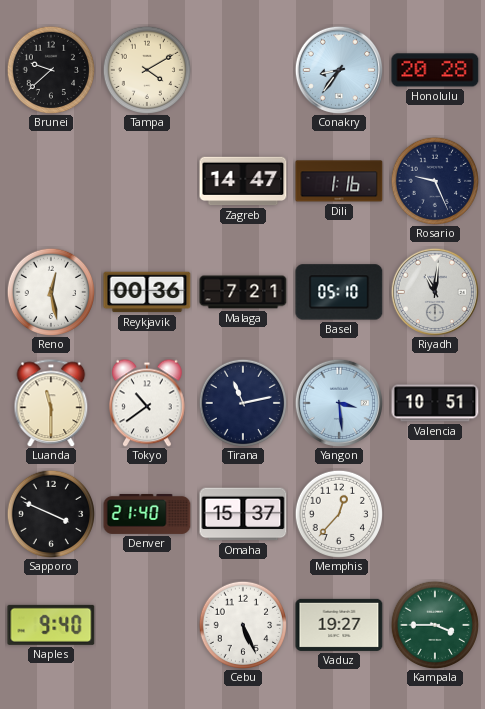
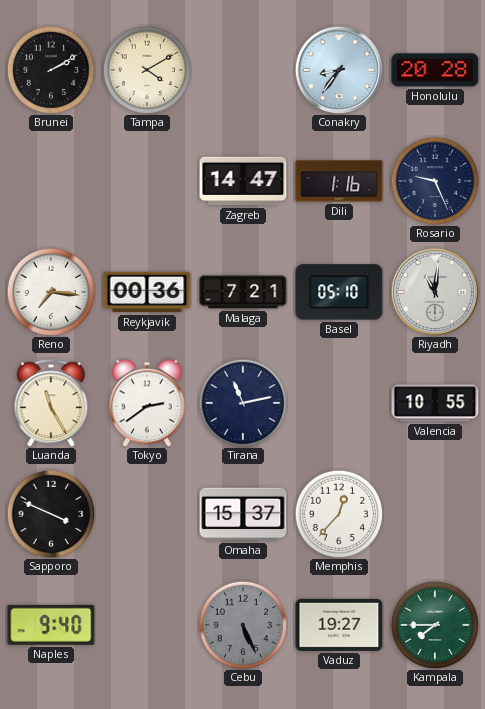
Brunei: 9:38 -> 2:10 (50, 69)
Reno: 12:28 -> 7:16 (50, 291)
Luanda: 11:30 -> 11:25 (51, 403)
Tokyo: 10:39 -> 2:39 (148, 403)
Yangon: 3:29 -> none (338, 402)
Valencia: 10:51 -> 10:55 (435, 403)
Denver: 21:40 -> none (147, 514)
Cebu dial: white -> grey (242, 624)
Kampala: 3:45 -> 7:45 (434, 624)
